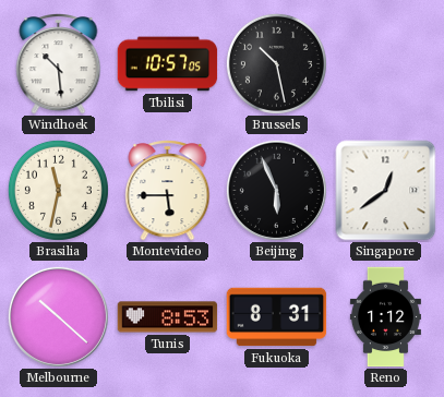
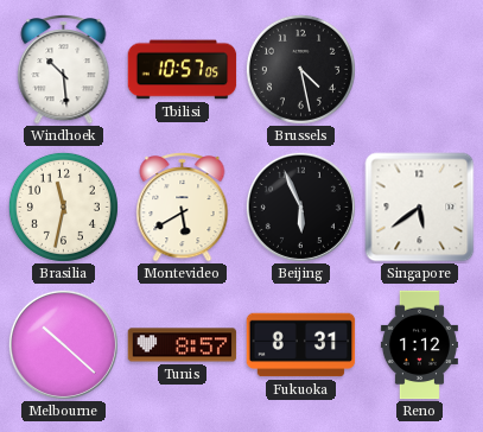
Brussels: 10:28 -> 4:28 (300, 69)
Montevideo: 5:45 -> 5:40 (183, 208)
Singapore: 12:39 -> 5:39 (420, 208)
Tunis: 8:53 -> 8:57 (183, 345)
